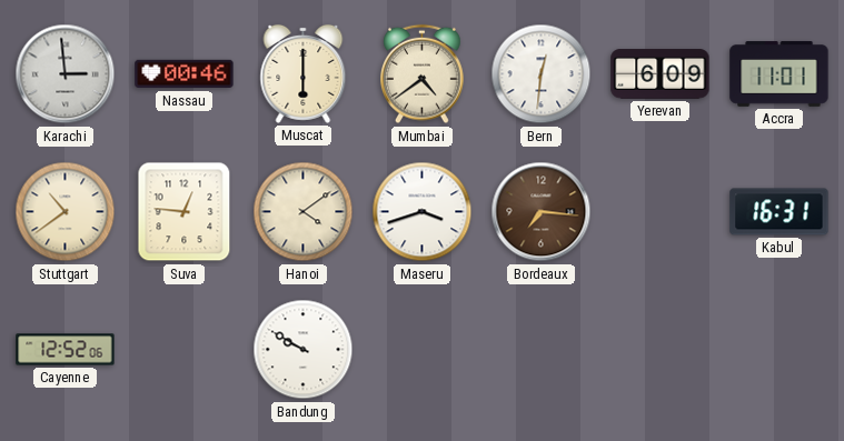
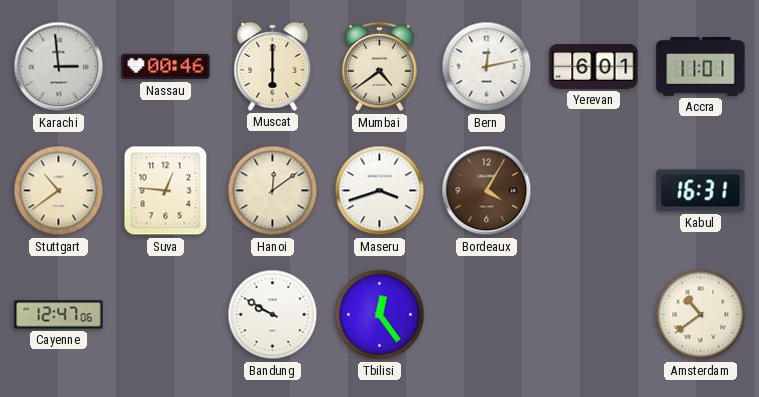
Bern: 12:31 -> 12:13 (487, 67)
Yerevan: 6:09 -> 6:01 (594, 67)
Hanoi: 4:09 -> 12:09 (273, 191)
Bordeaux: 7:16 -> 4:05 (487, 191)
Cayenne: 12:52 -> 12:47 (59, 315)
Tbilisi: none -> 12:24 (380, 315)
Amsterdam: none -> 10:39 (701, 315)
